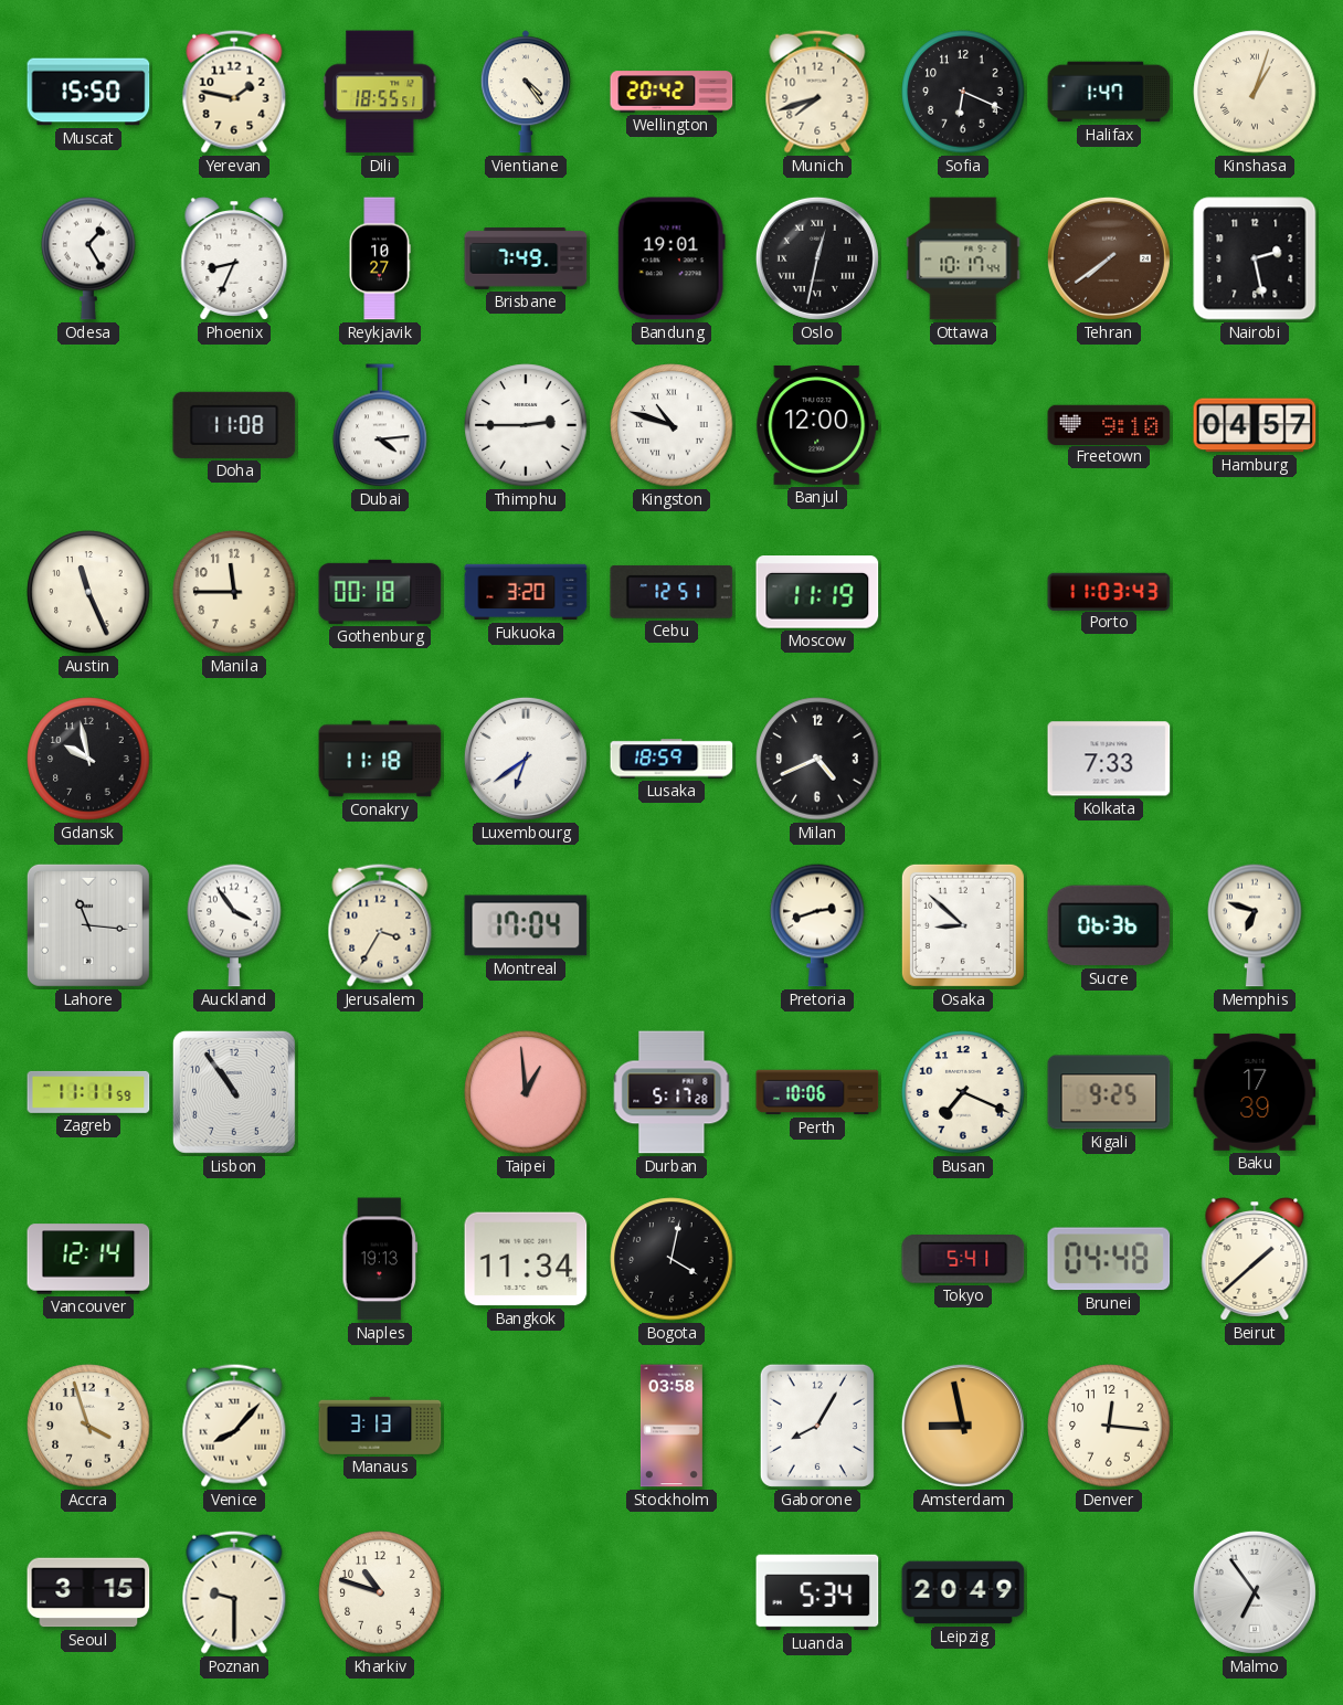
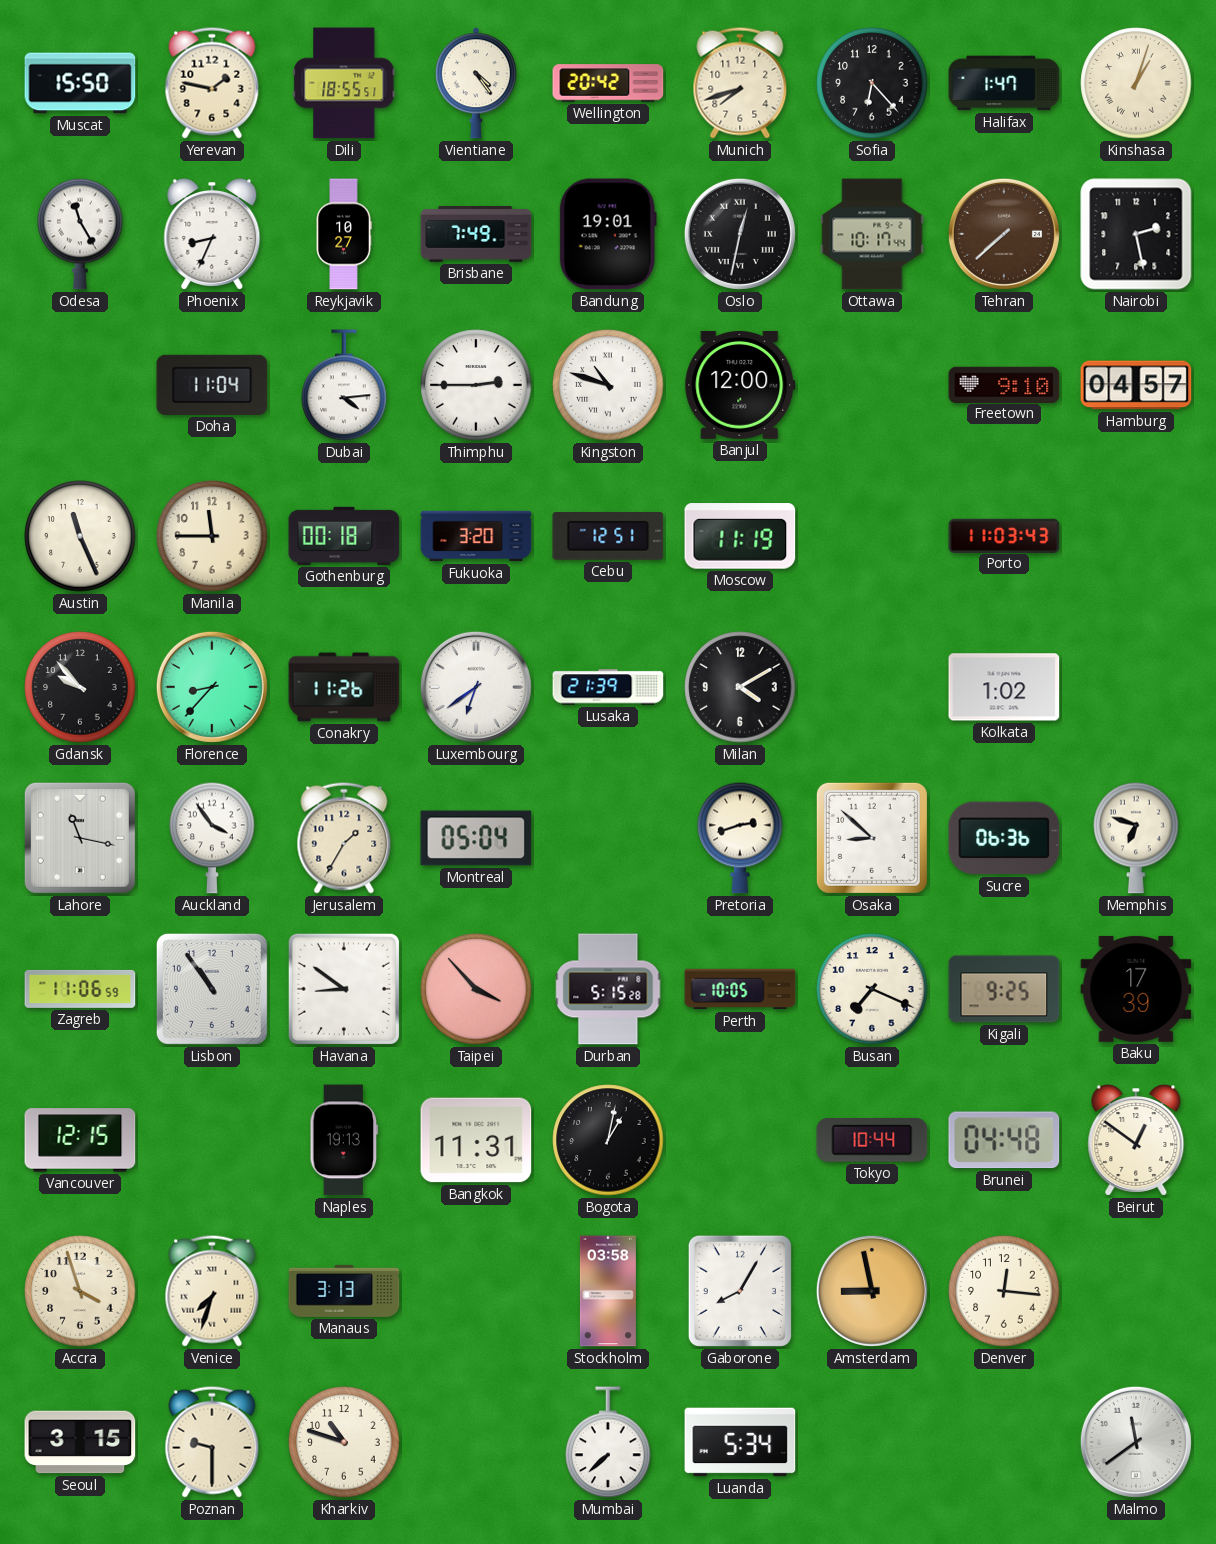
Sofia: 6:19 -> 6:23 (872, 83)
Odesa: 1:25 -> 11:25 (80, 234)
Tehran: 7:39 -> 7:38 (1004, 234)
Doha: 11:08 -> 11:04 (212, 385)
Gdansk: 9:58 -> 9:53 (80, 687)
Florence: none -> 8:37 (212, 687)
Conakry: 11:18 -> 11:26 (344, 687)
Lusaka: 18:59 -> 21:39 (608, 687)
Milan: 4:41 -> 4:10 (740, 687)
Kolkata: 7:33 -> 1:02 (1004, 687)
Lahore: 11:16 -> 11:17 (80, 838)
Jerusalem: 3:35 -> 1:35 (344, 838)
Montreal: 17:04 -> 05:04 (476, 838)
Zagreb: 11:11 -> 11:06 (80, 989)
Havana: none -> 8:51 (344, 989)
Taipei: 12:59 -> 3:53 (476, 989)
Durban: 5:17 -> 5:15 (608, 989)
Perth: 10:06 -> 10:05 (740, 989)
Vancouver: 12:14 -> 12:15 (80, 1140)
Bangkok: 11:34 -> 11:31 (476, 1140)
Bogota: 4:02 -> 1:02 (608, 1140)
Tokyo: 5:41 -> 10:44 (872, 1141)
Beirut: 1:38 -> 12:51 (1136, 1140)
Venice: 8:07 -> 7:33 (212, 1291)
Mumbai: none -> 7:38 (608, 1443)
Leipzig: 20:49 -> none (963, 1592)
Malmo: 6:54 -> 11:39 (1136, 1442)
